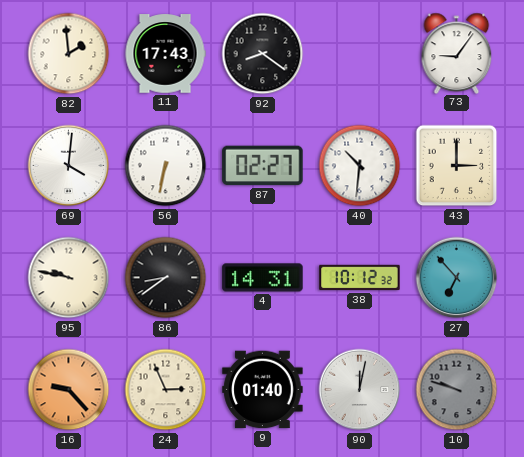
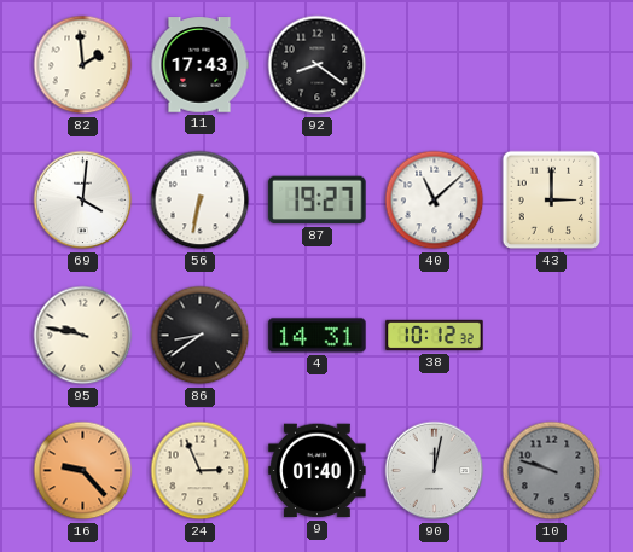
73: 9:06 -> none (457, 53)
87: 02:27 -> 19:27 (318, 201)
40: 10:31 -> 11:08 (435, 201)
27: 6:53 -> none (457, 278)
